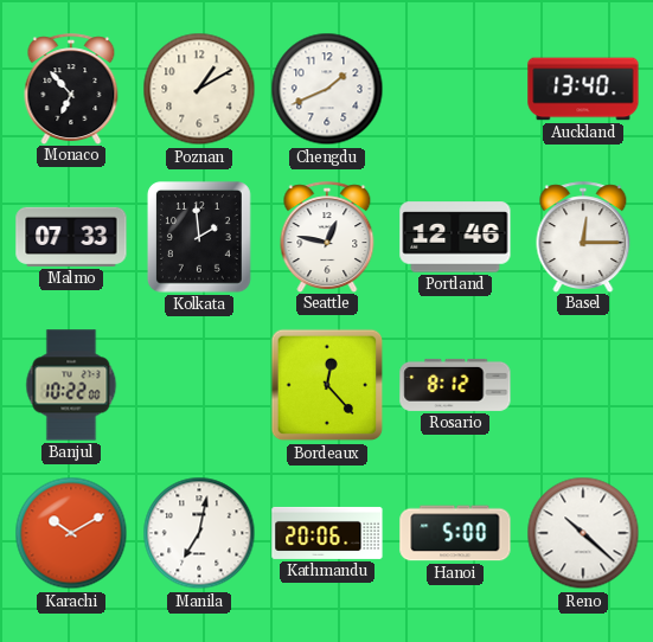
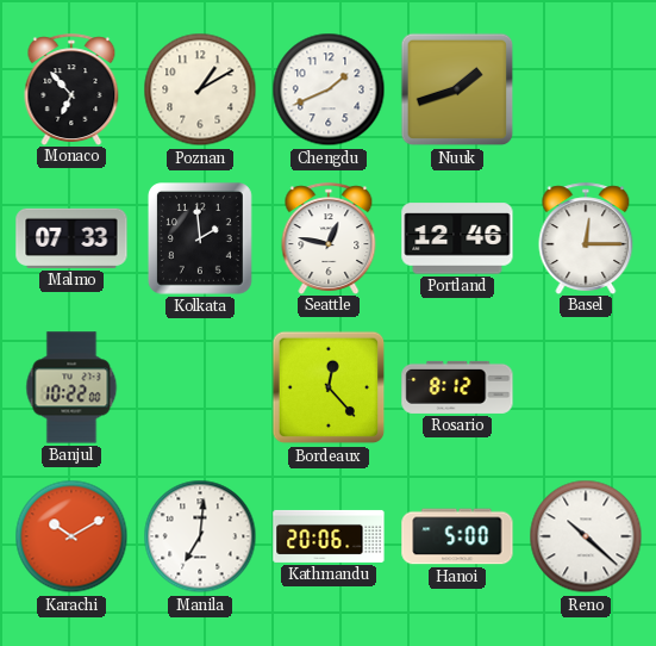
Nuuk: none -> 1:42 (457, 89)
Auckland: 13:40 -> none (583, 89)
Manila: 7:02 -> 7:01 (200, 536)
